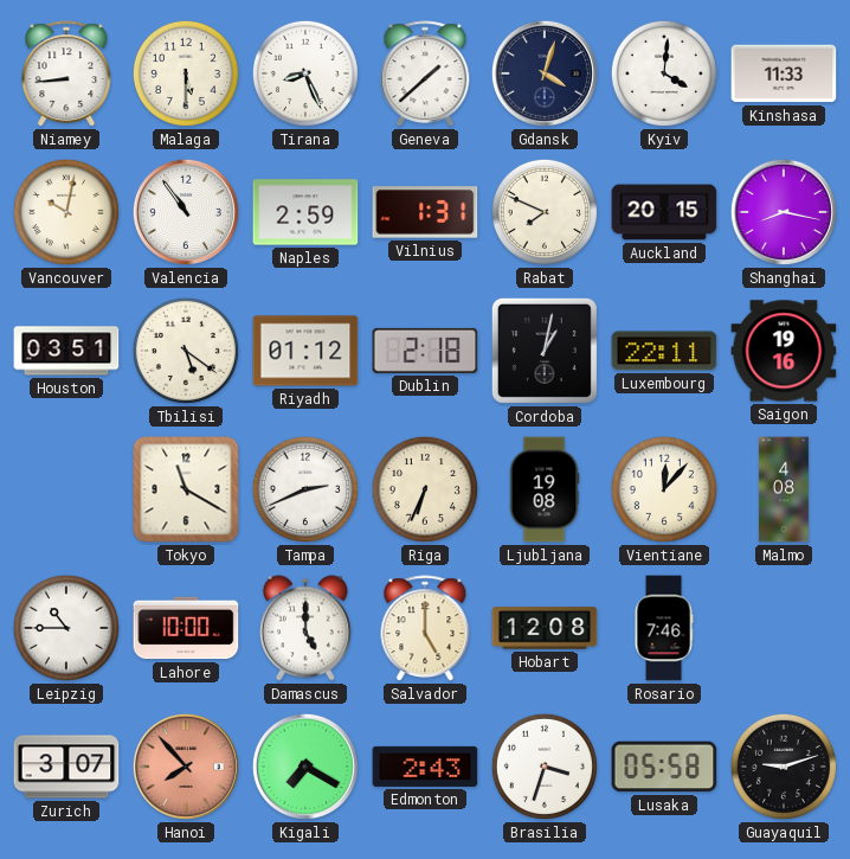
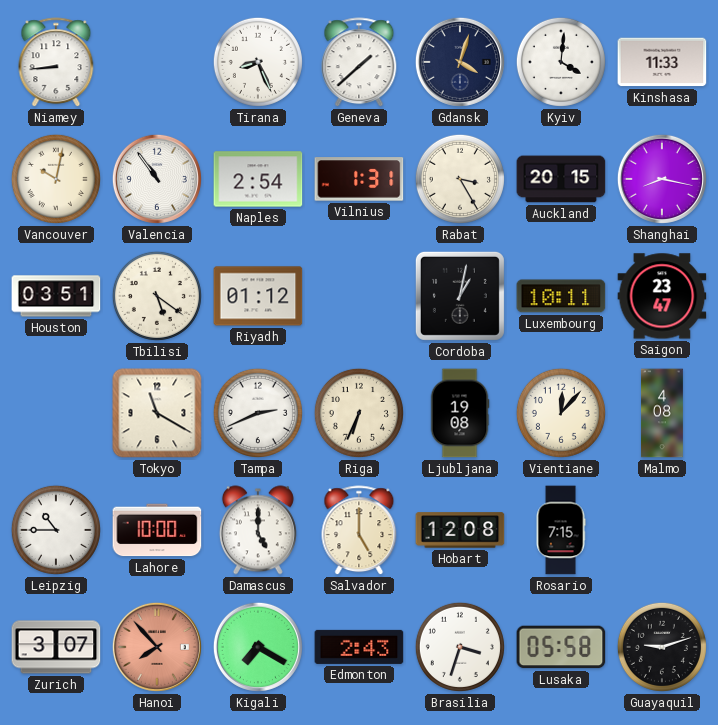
Malaga: 5:30 -> none (186, 73)
Naples: 2:59 -> 2:54 (258, 179)
Rabat: 7:49 -> 3:25 (460, 179)
Dublin: 2:18 -> none (425, 351)
Luxembourg: 22:11 -> 10:11 (561, 296)
Saigon: 19:16 -> 23:47 (662, 296)
Rosario: 7:46 -> 7:15 (561, 530)
